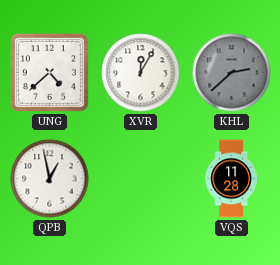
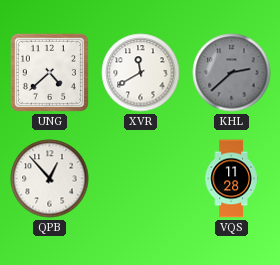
XVR: 12:05 -> 11:40 (141, 73)
QPB: 12:58 -> 12:53 (50, 179)
